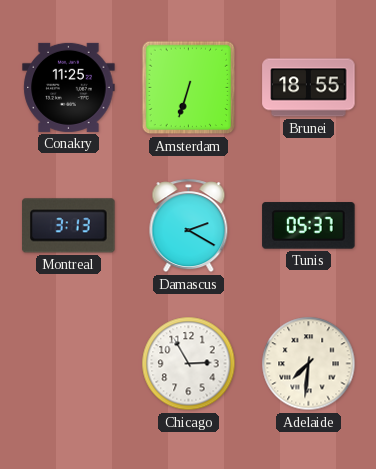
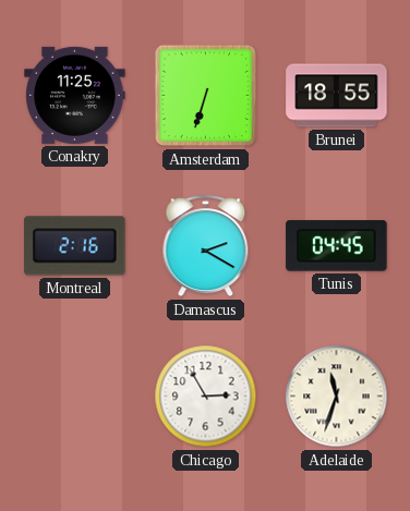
Montreal: 3:13 -> 2:16 (75, 246)
Tunis: 05:37 -> 04:45 (337, 246)
Adelaide: 7:31 -> 11:33 (337, 397)
